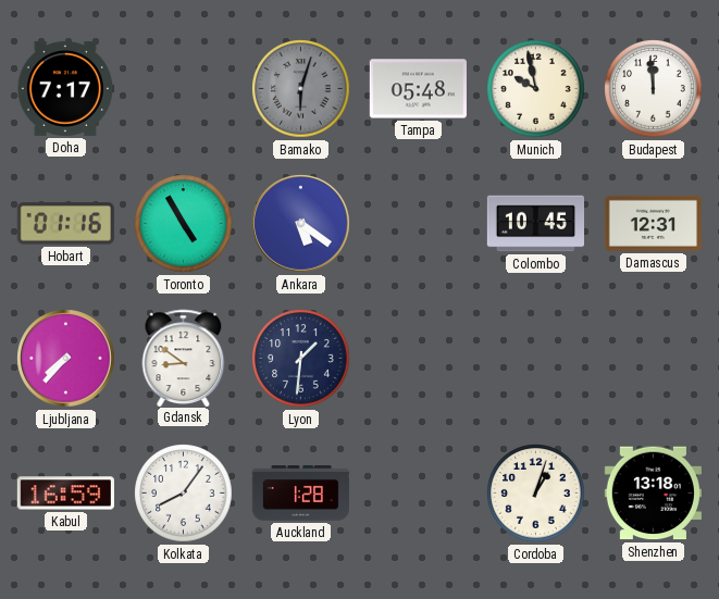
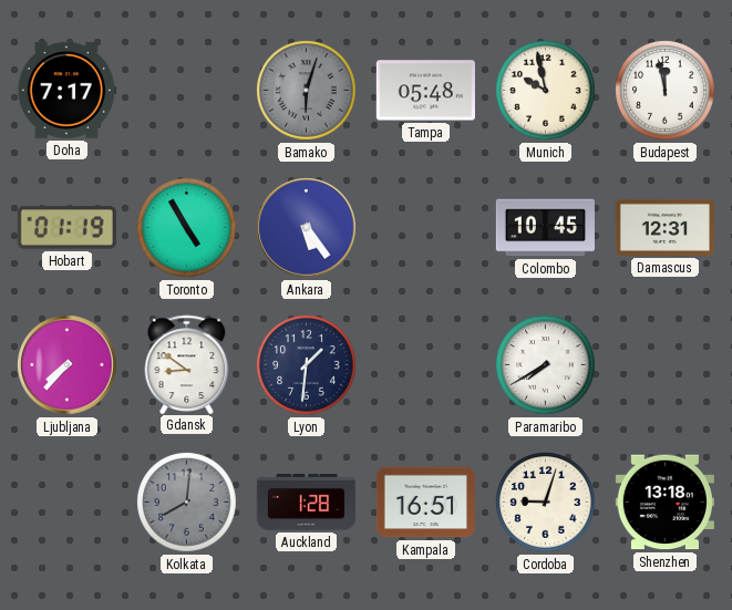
Budapest: 11:59 -> 11:58 (666, 91)
Hobart: 01:16 -> 01:19 (66, 228)
Ankara: 5:21 -> 5:24 (307, 228)
Paramaribo: none -> 7:40 (546, 365)
Kabul: 16:59 -> none (65, 494)
Kolkata: 8:06 -> 8:01 (187, 503)
Kolkata dial: white -> grey (187, 503)
Kampala: none -> 16:51 (425, 503)
Cordoba: 1:03 -> 9:03 (546, 503)
